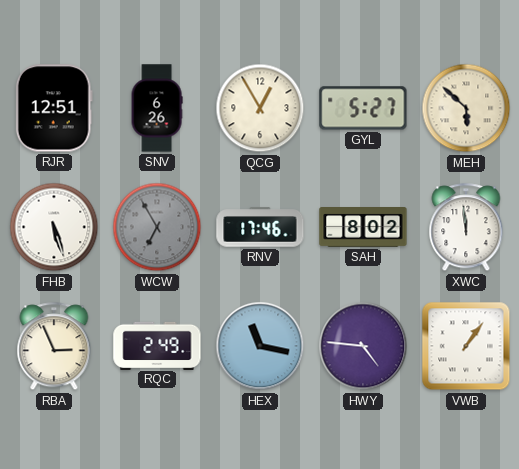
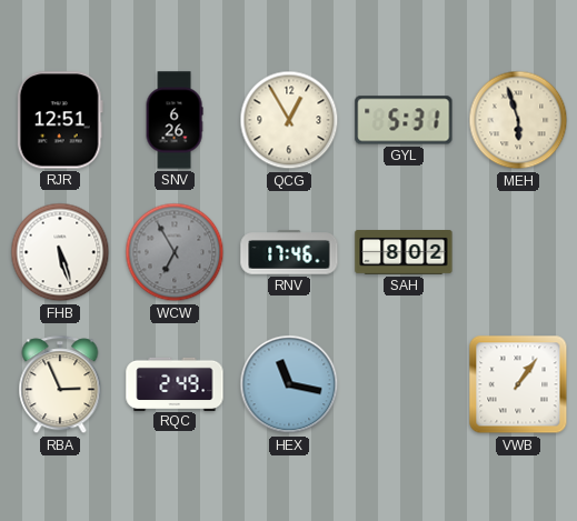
GYL: 5:27 -> 5:31 (404, 120)
MEH: 5:52 -> 5:57 (518, 120)
XWC: 11:59 -> none (466, 228)
HWY: 4:46 -> none (363, 346)
